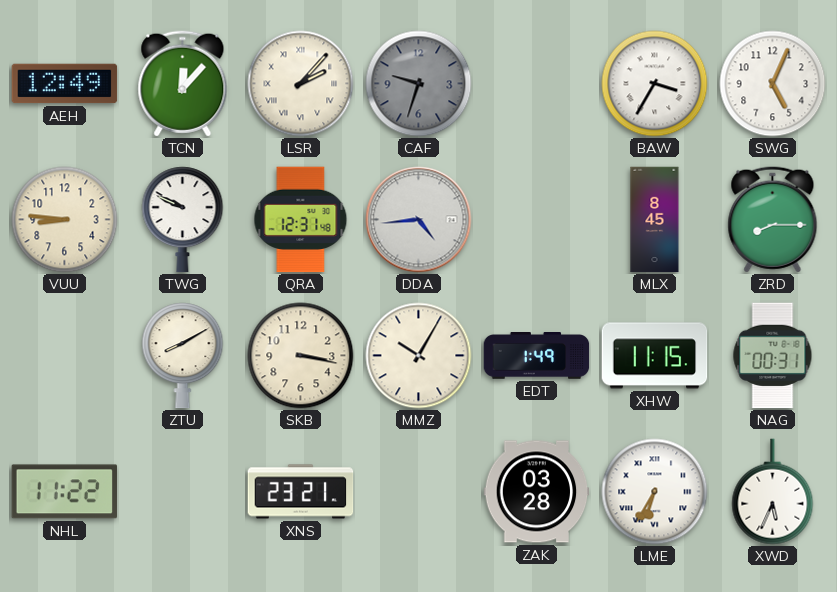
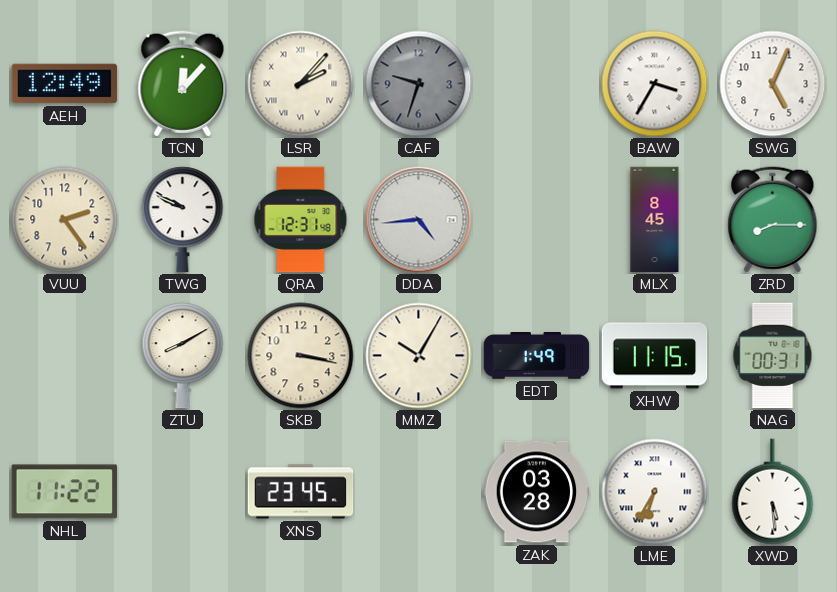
VUU: 8:46 -> 2:24 (65, 220)
XNS: 23:21 -> 23:45 (301, 492)
XWD: 5:34 -> 5:29 (773, 492)
